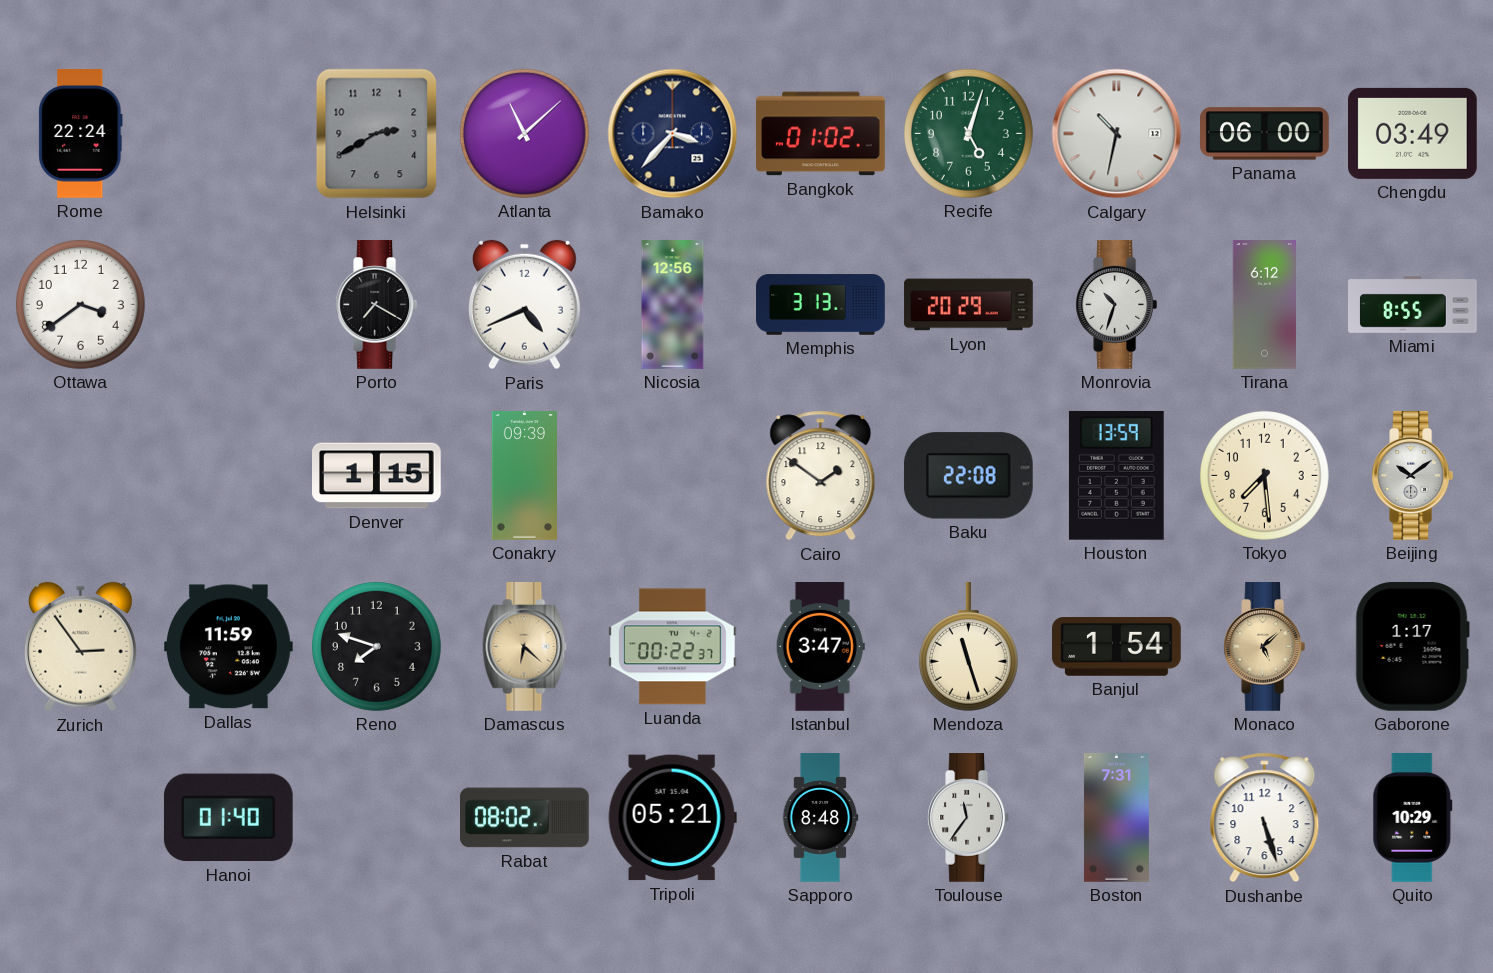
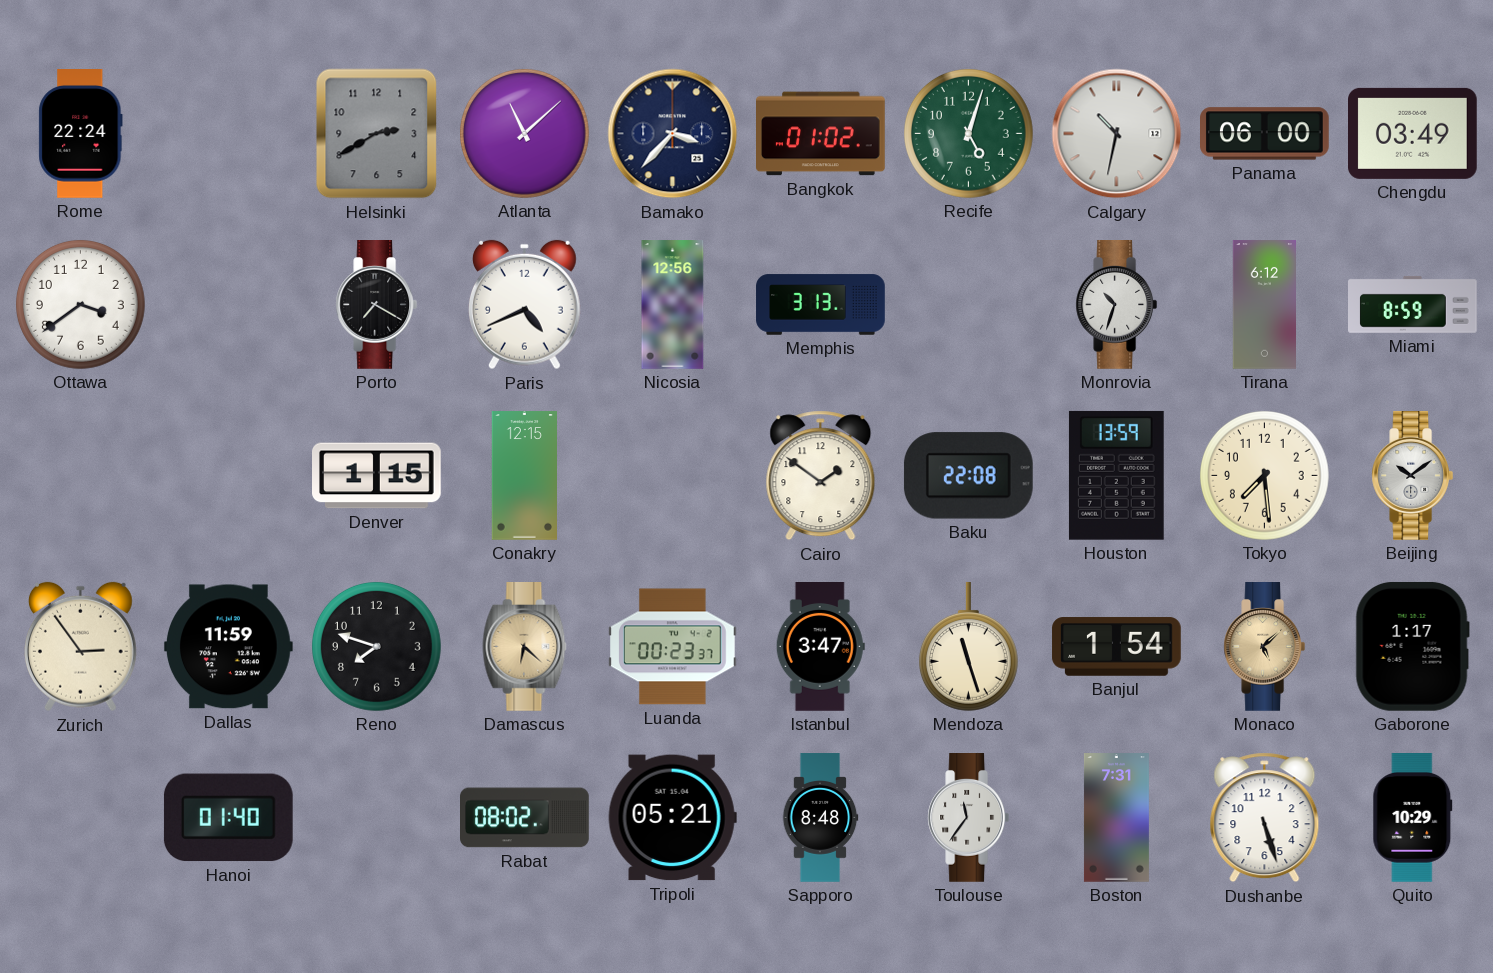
Lyon: 20:29 -> none (969, 305)
Miami: 8:55 -> 8:59 (1413, 304)
Conakry: 09:39 -> 12:15 (525, 476)
Luanda: 00:22 -> 00:23 (673, 647)
